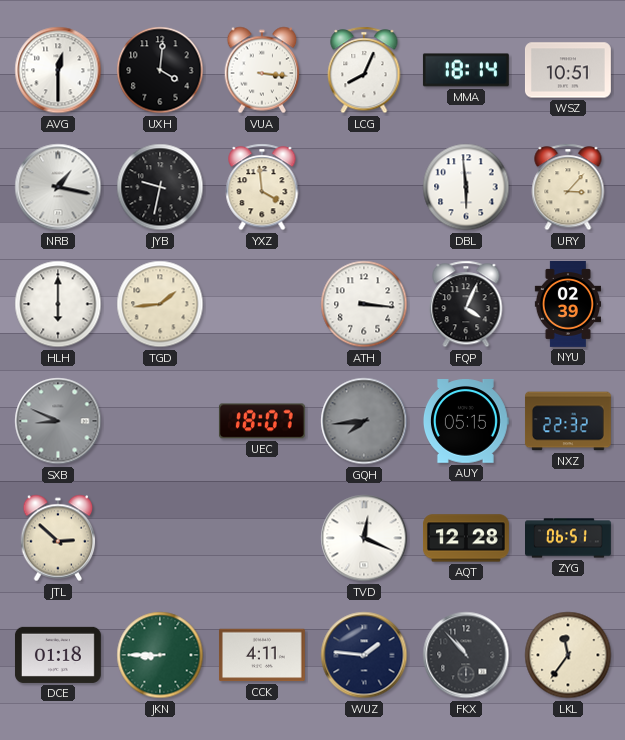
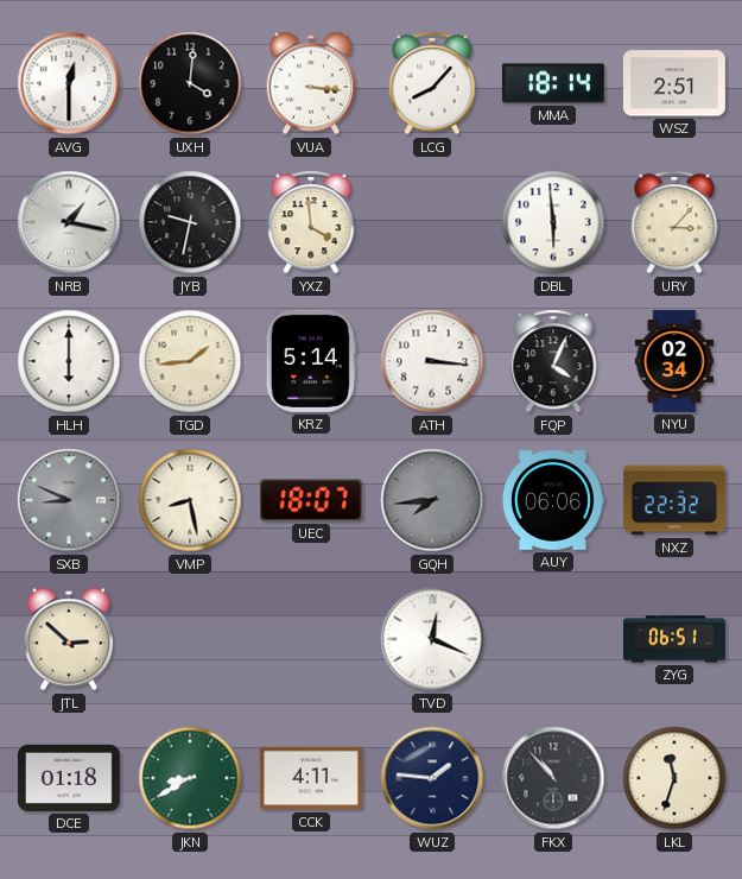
LCG: 8:04 -> 8:07 (432, 83)
WSZ: 10:51 -> 2:51 (674, 83)
KRZ: none -> 5:14 (311, 361)
NYU: 02:39 -> 02:34 (673, 362)
VMP: none -> 8:28 (190, 500)
AUY: 05:15 -> 06:06 (553, 500)
AQT: 12:28 -> none (467, 538)
JKN: 8:45 -> 8:40 (190, 778)
LKL: 11:36 -> 11:33 (674, 778)
